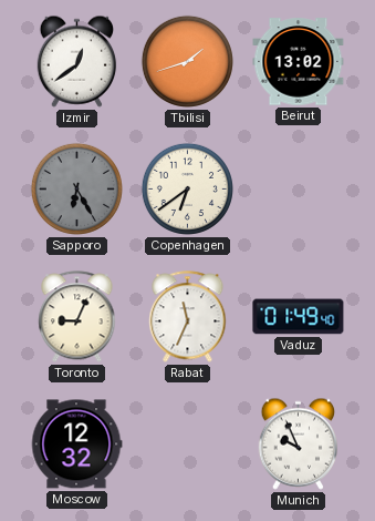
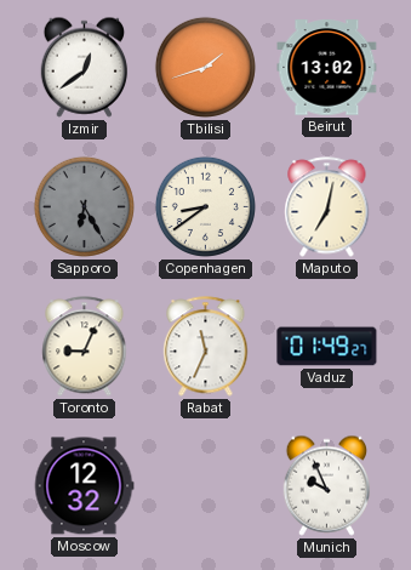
Copenhagen: 6:39 -> 8:39 (205, 206)
Maputo: none -> 7:02 (327, 207)
Vaduz: 01:49:40 -> 01:49:27 (327, 347)
